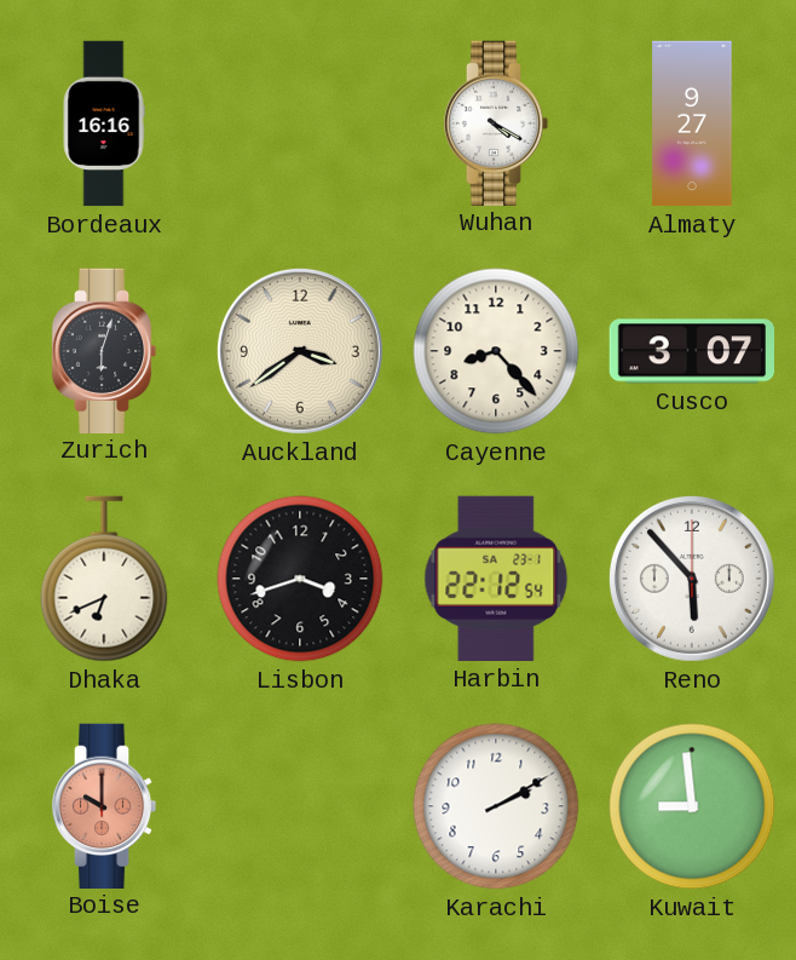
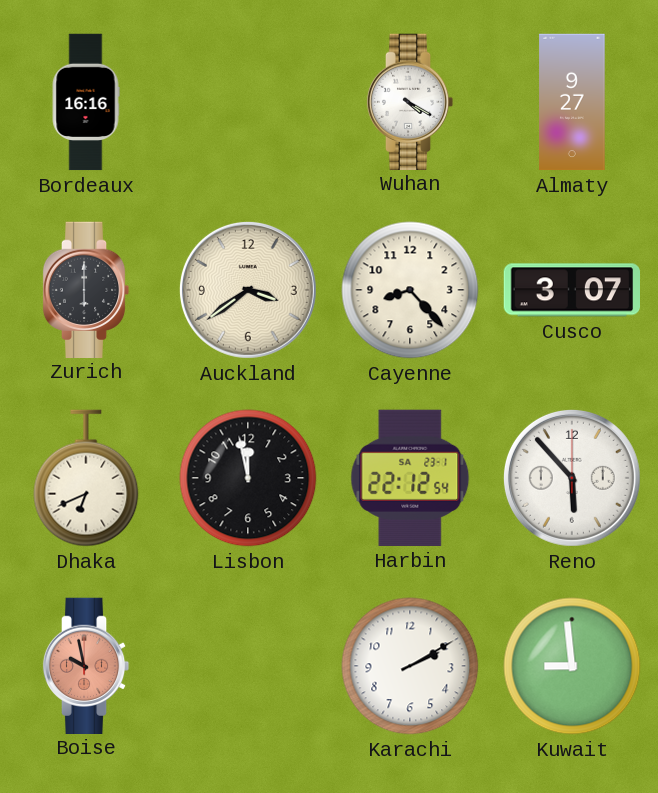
Zurich: 6:03 -> 6:00 (86, 289)
Lisbon: 3:42 -> 11:58 (248, 478)
Boise: 10:00 -> 9:58 (86, 665)
